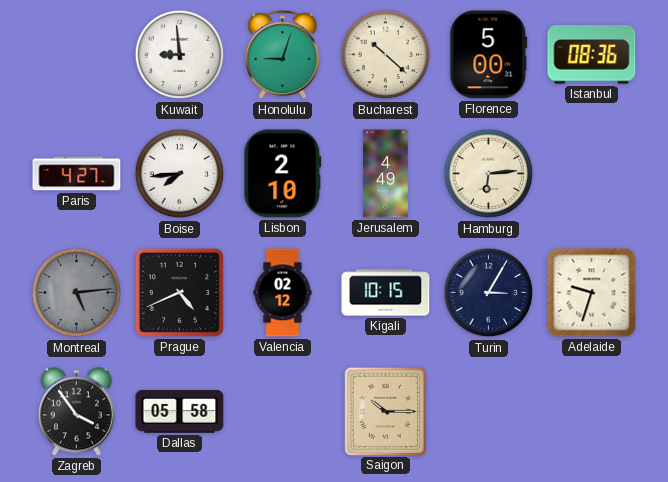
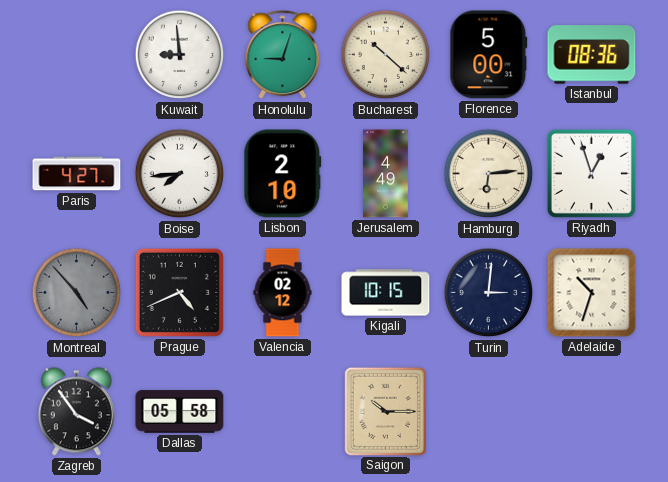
Riyadh: none -> 12:57 (591, 173)
Montreal: 5:14 -> 4:53 (77, 293)
Turin: 3:05 -> 3:01 (489, 293)
Adelaide: 9:33 -> 10:33 (592, 293)
